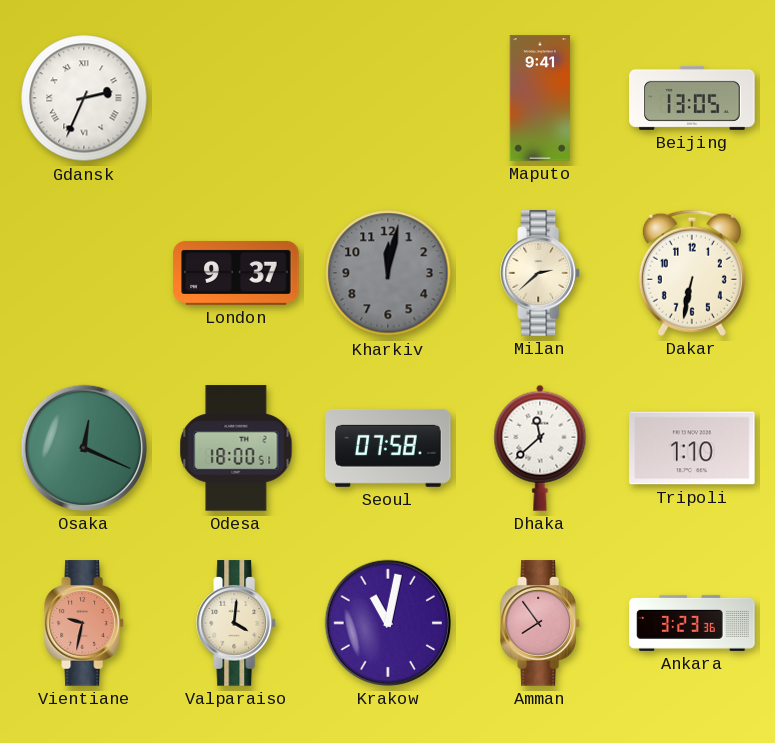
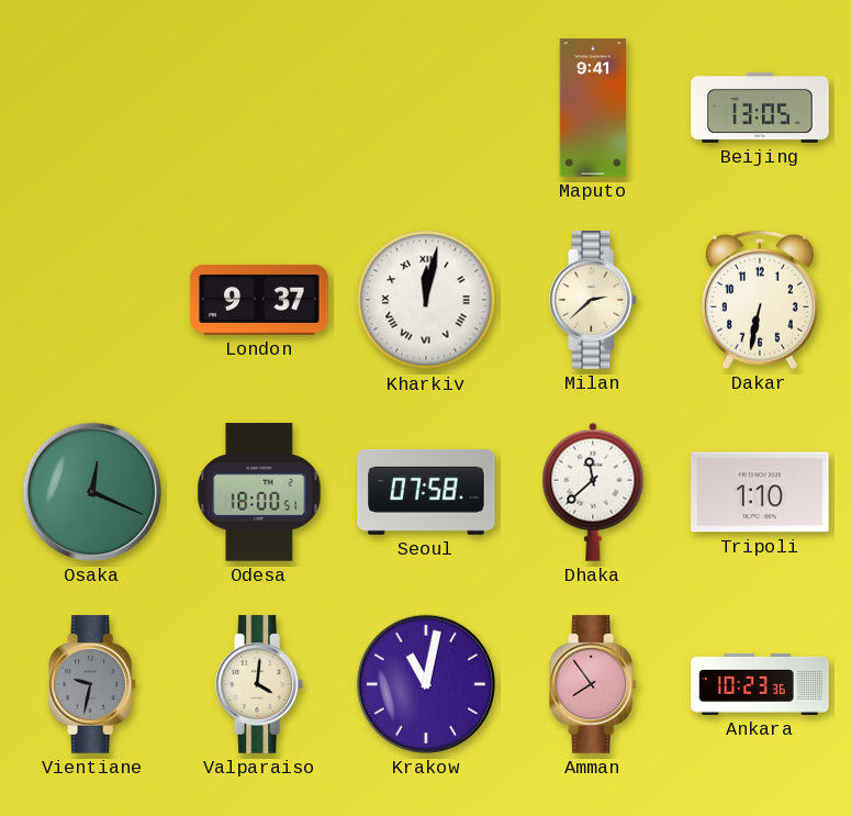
Gdansk: 2:34 -> none (84, 98)
Kharkiv dial: grey -> white (426, 300)
Kharkiv numerals: Arabic -> Roman (426, 300)
Vientiane dial: salmon -> grey (93, 684)
Ankara: 3:23 -> 10:23 (760, 684)
